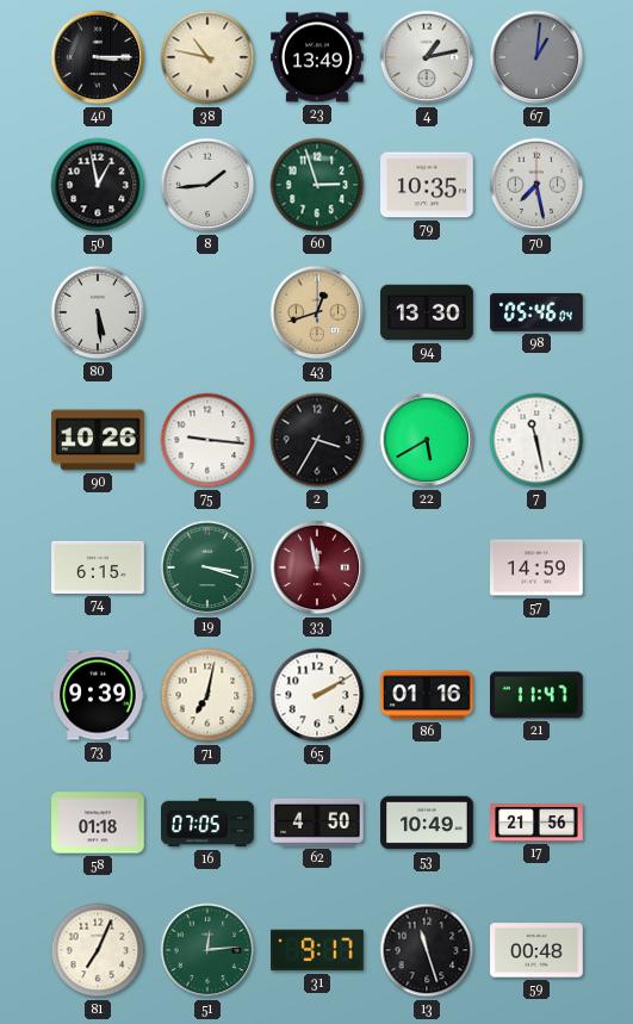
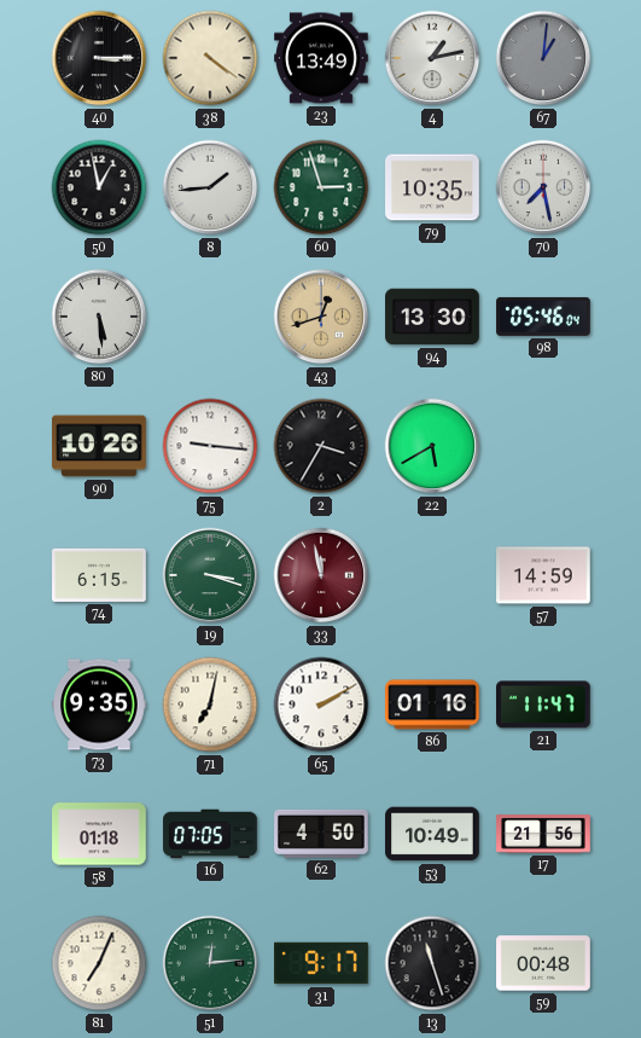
38: 10:47 -> 4:21 (210, 58)
7: 11:28 -> none (536, 440)
73: 9:39 -> 9:35 (99, 704)
